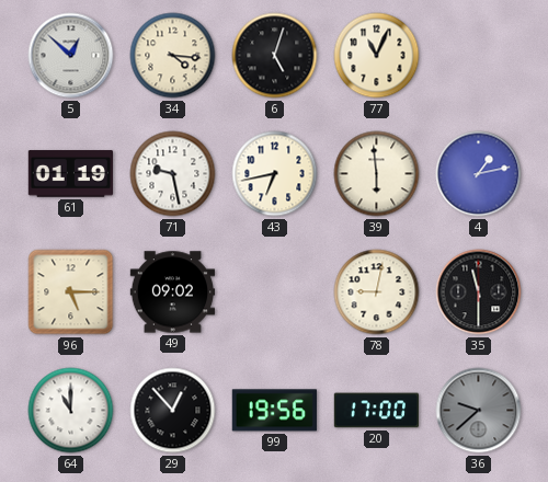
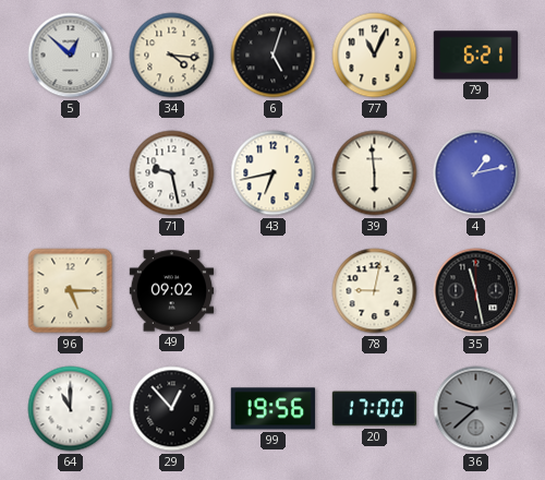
79: none -> 6:21 (475, 56)
61: 01:19 -> none (70, 174)
35: 11:30 -> 11:28 (476, 291)
